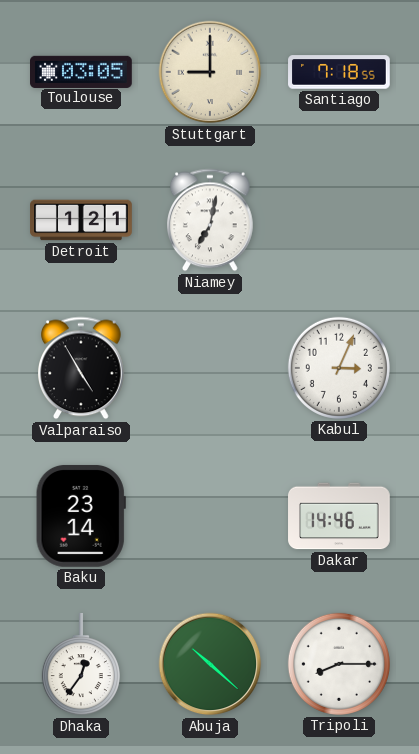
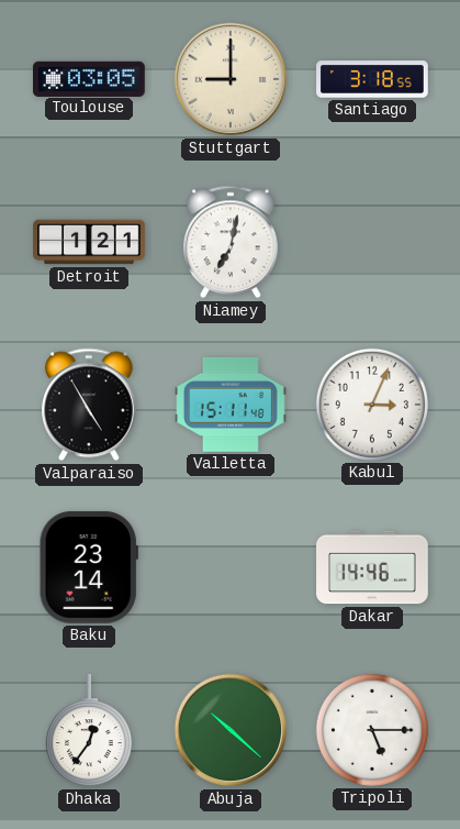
Santiago: 7:18 -> 3:18 (372, 79)
Valletta: none -> 15:11 (232, 405)
Tripoli: 8:15 -> 5:15 (372, 730)
